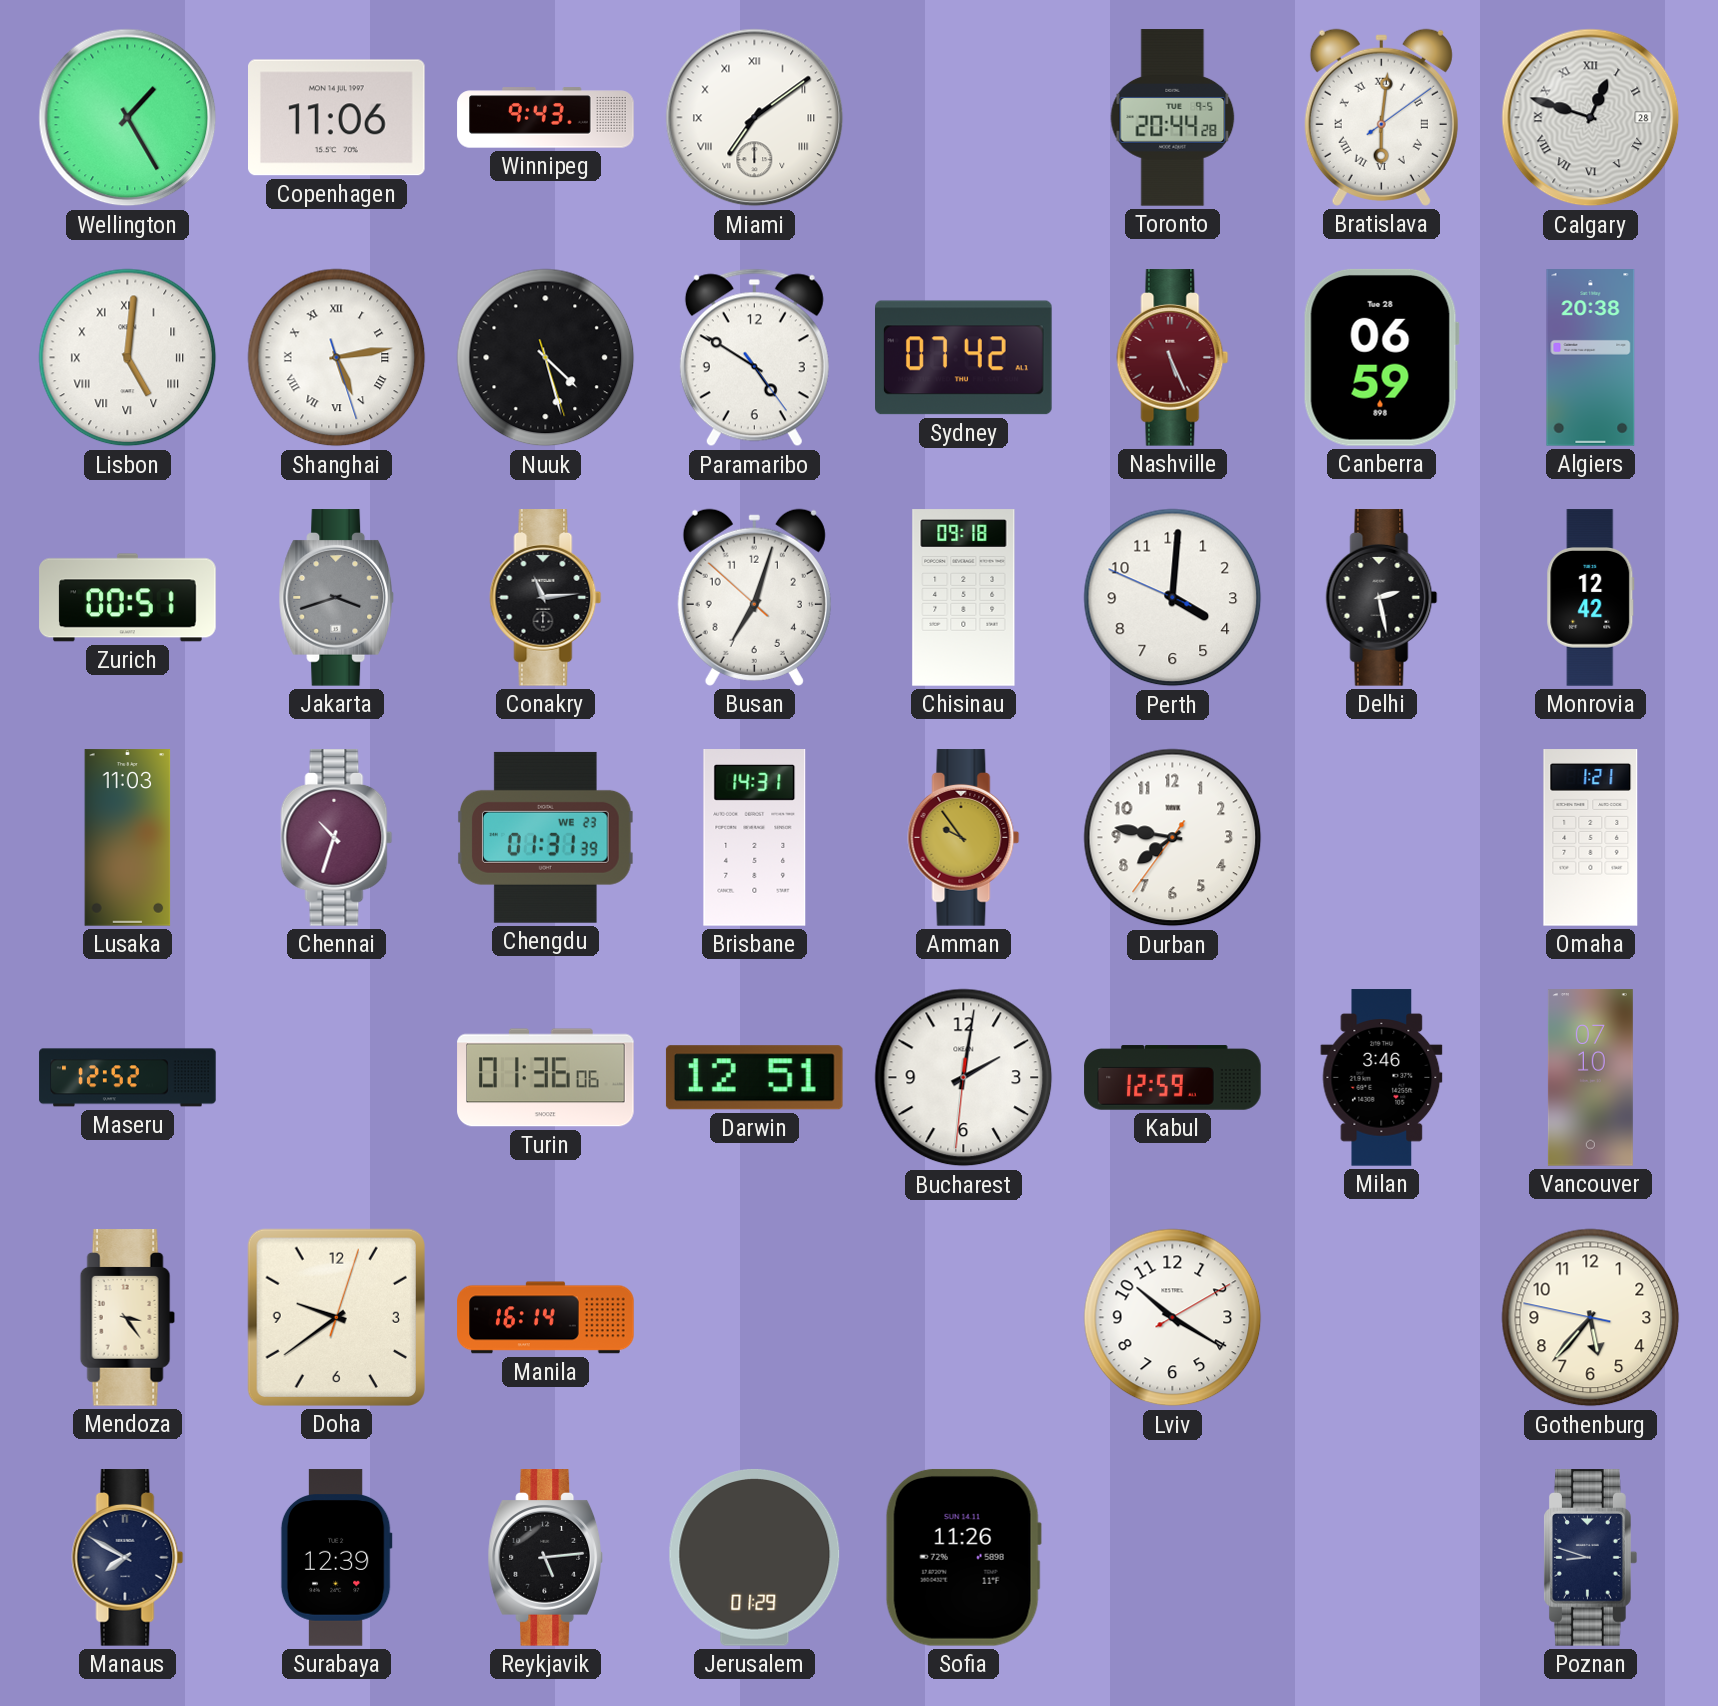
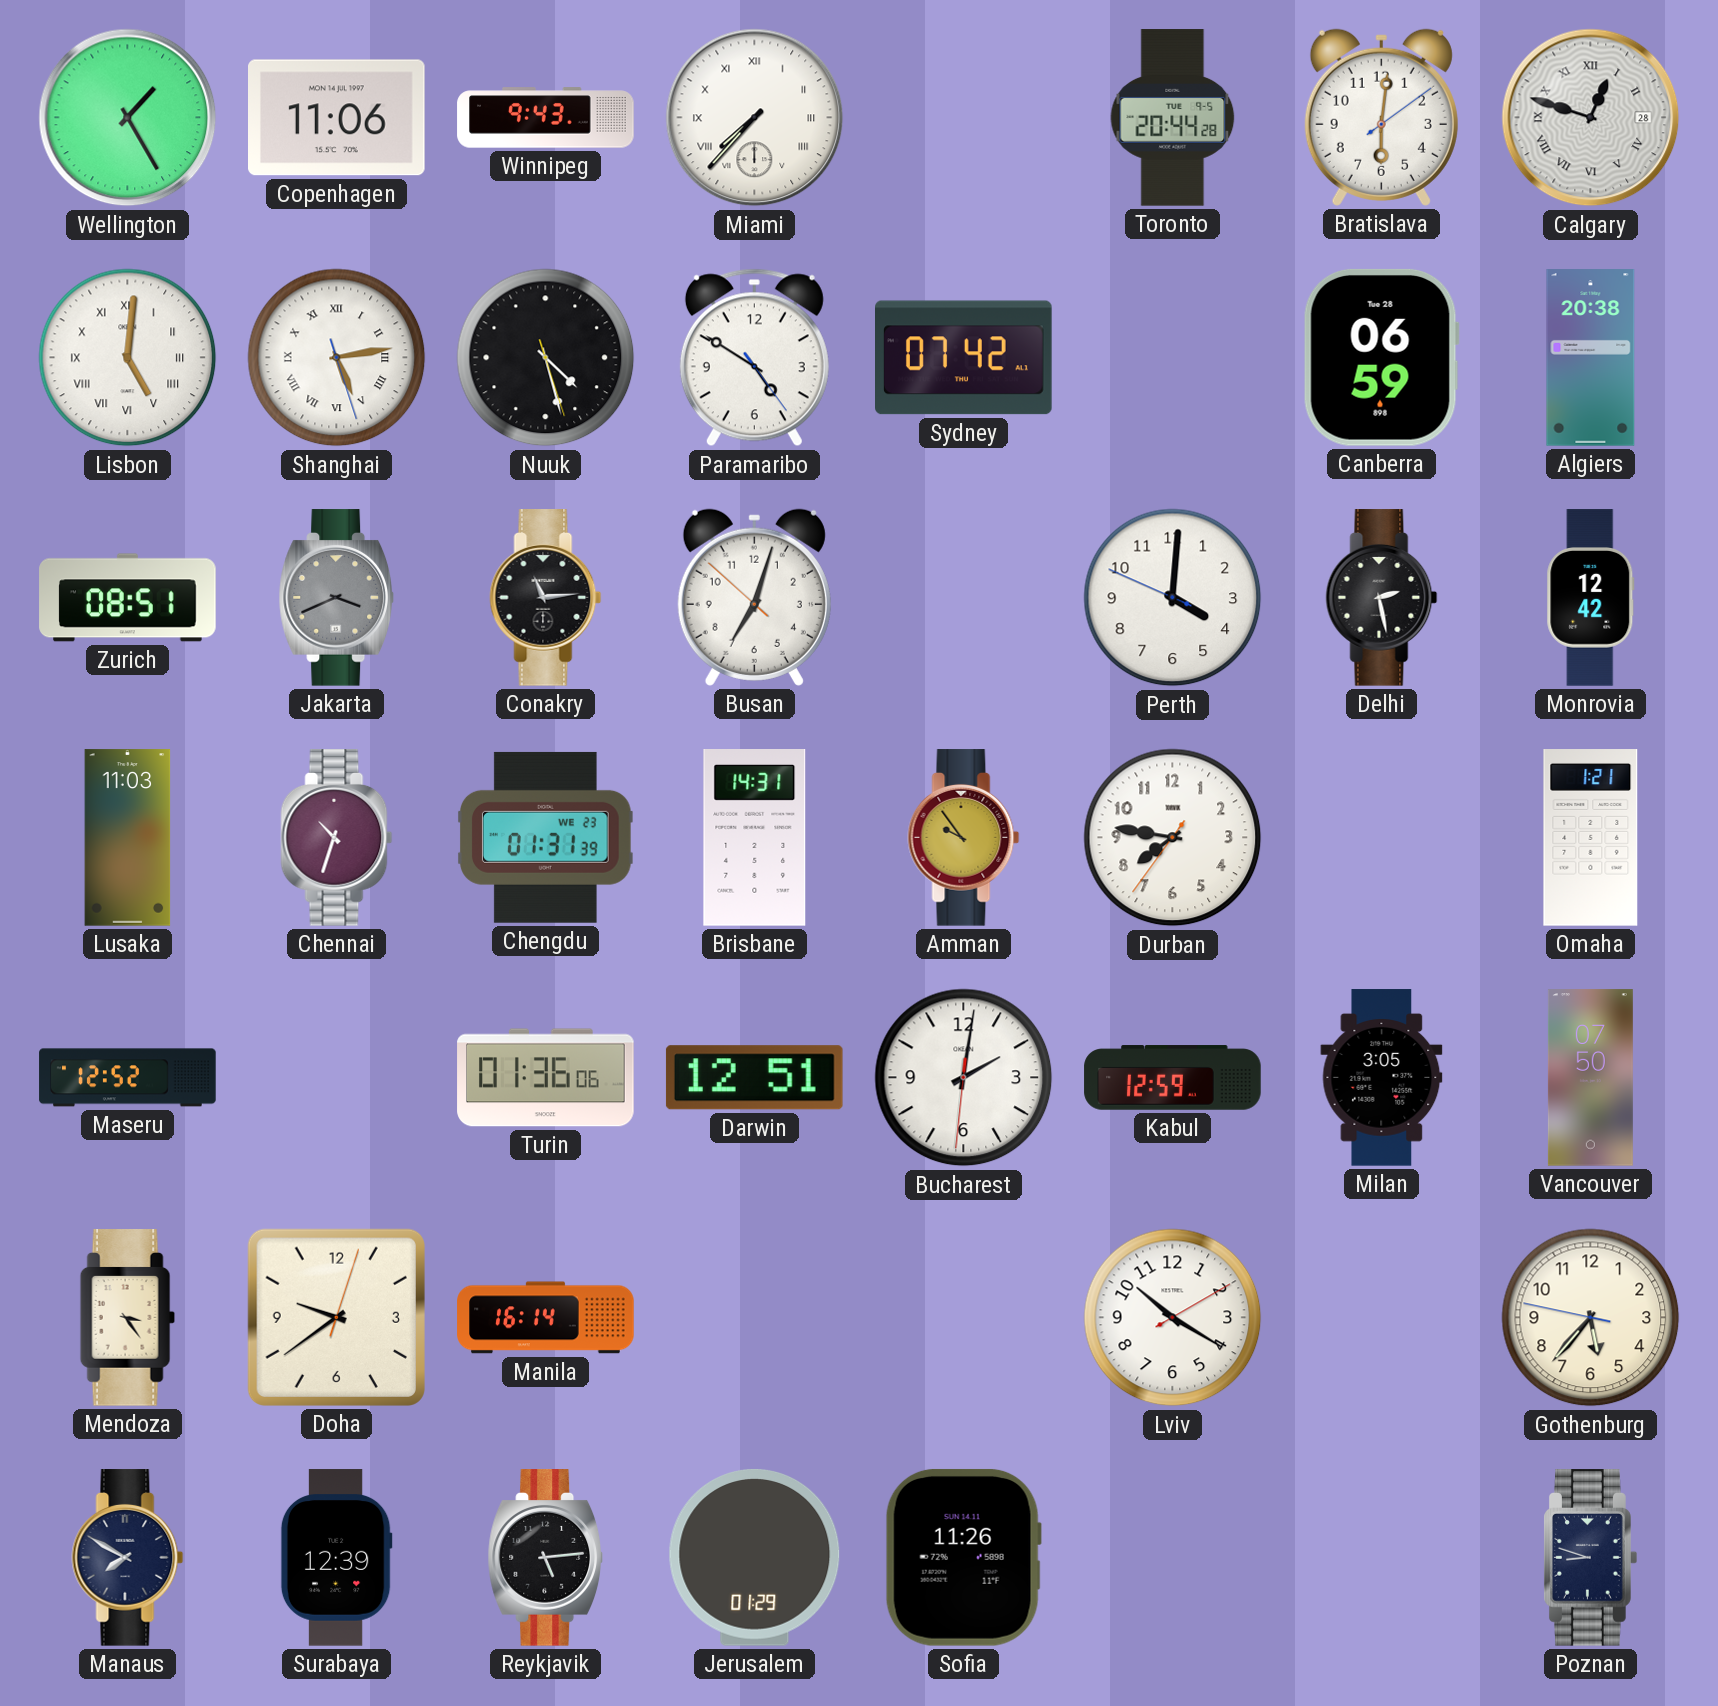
Miami: 7:09 -> 7:37 (755, 118)
Bratislava numerals: Roman -> Arabic (1381, 117)
Nashville: 5:26 -> none (1173, 358)
Zurich: 00:51 -> 08:51 (128, 598)
Jakarta: 3:42 -> 3:41 (336, 598)
Chisinau: 09:18 -> none (964, 598)
Milan: 3:46 -> 3:05 (1382, 1078)
Vancouver: 07:10 -> 07:50 (1590, 1078)
